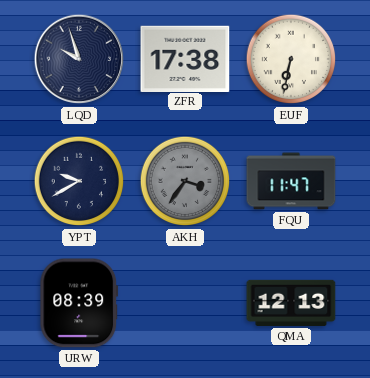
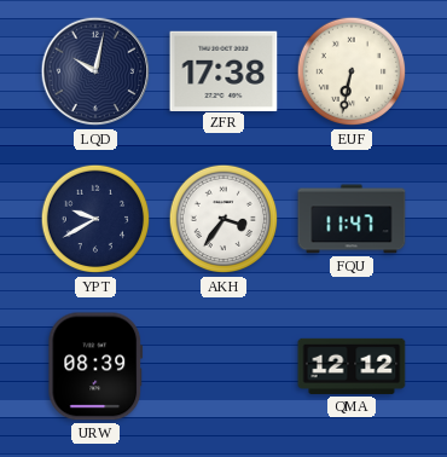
LQD: 9:57 -> 10:02 (95, 71)
AKH dial: grey -> white (224, 219)
QMA: 12:13 -> 12:12 (352, 366)
